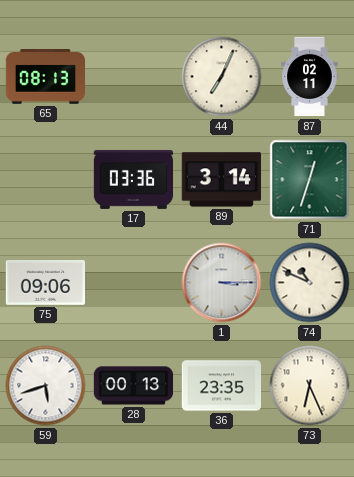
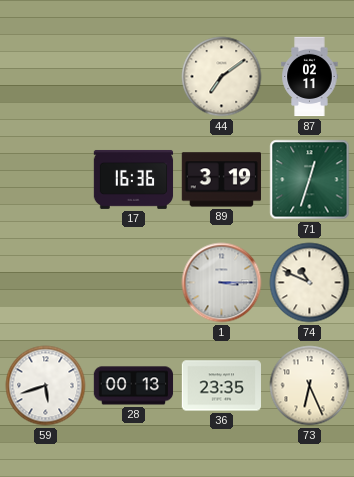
65: 08:13 -> none (46, 77)
44: 7:04 -> 7:09 (222, 77)
17: 03:36 -> 16:36 (134, 179)
89: 3:14 -> 3:19 (221, 180)
75: 09:06 -> none (45, 283)
